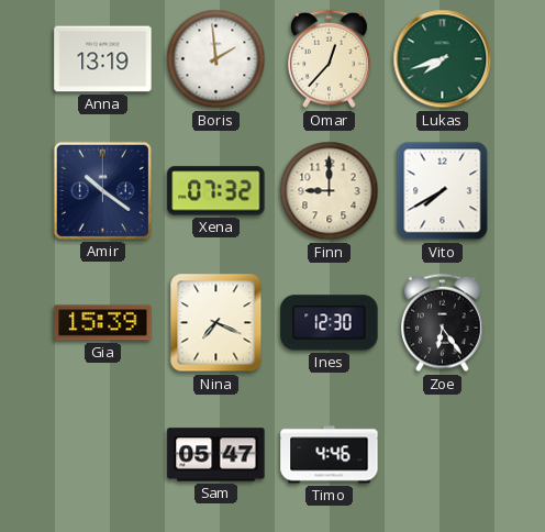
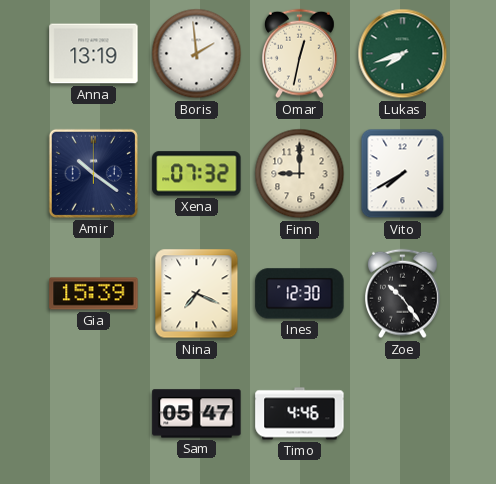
Omar: 12:37 -> 12:32 (300, 54)
Zoe: 6:24 -> 10:24 (403, 294)
